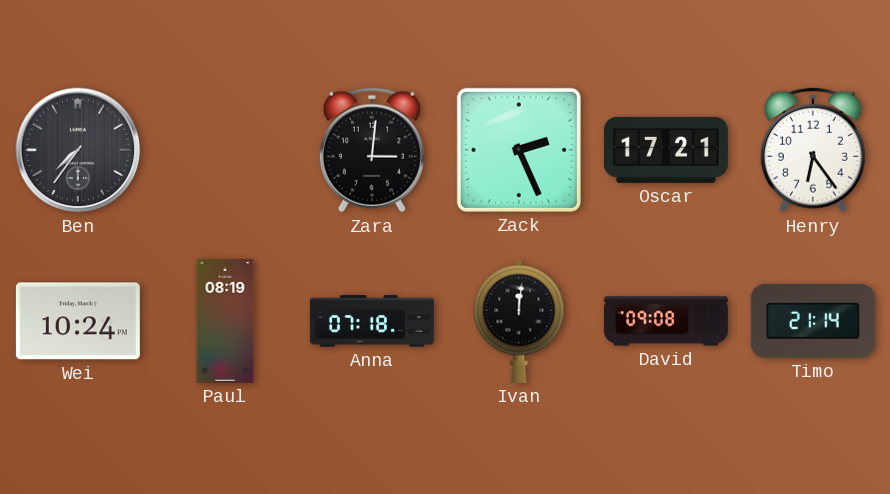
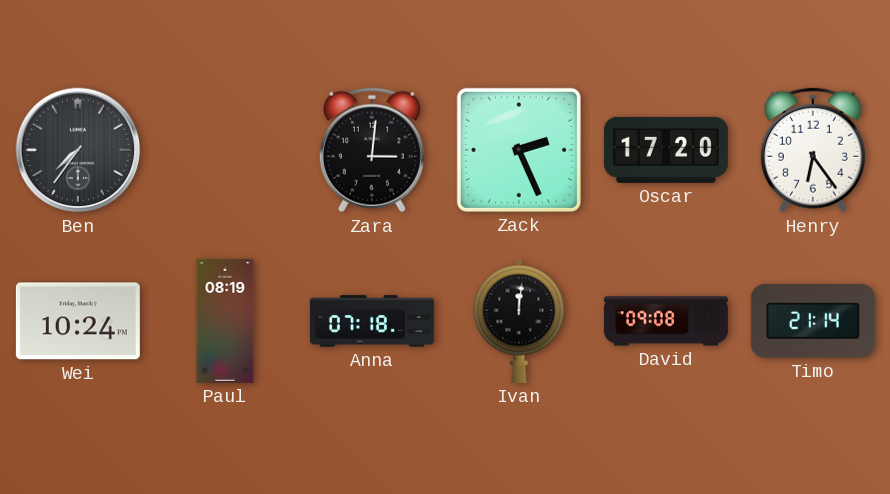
Oscar: 17:21 -> 17:20 (666, 150)
